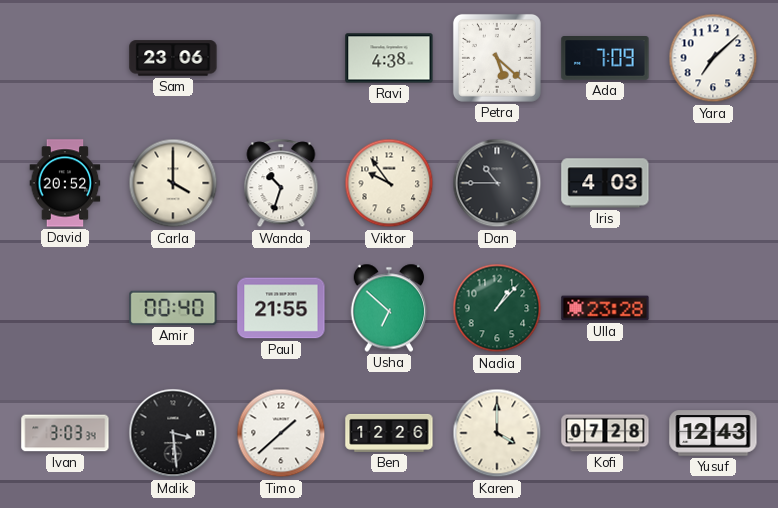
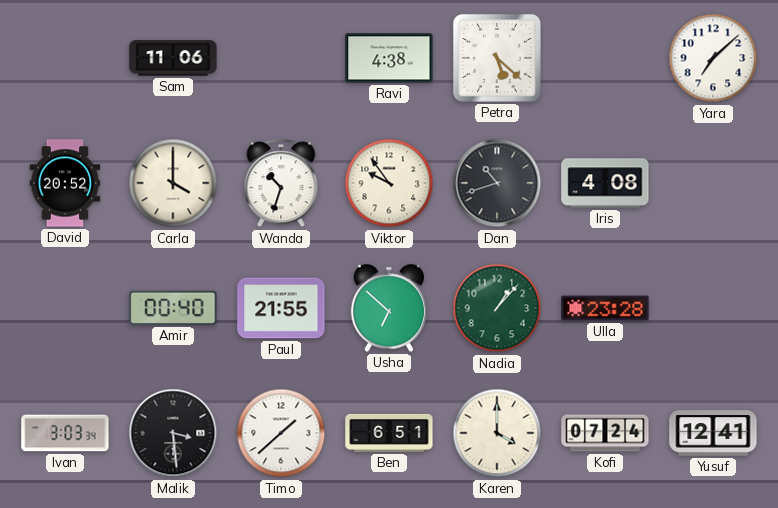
Sam: 23:06 -> 11:06 (173, 58)
Ada: 7:09 -> none (605, 58)
Dan: 10:45 -> 10:42 (497, 183)
Iris: 4:03 -> 4:08 (605, 183)
Ben: 12:26 -> 6:51 (389, 433)
Kofi: 07:28 -> 07:24 (605, 433)
Yusuf: 12:43 -> 12:41 (713, 433)
